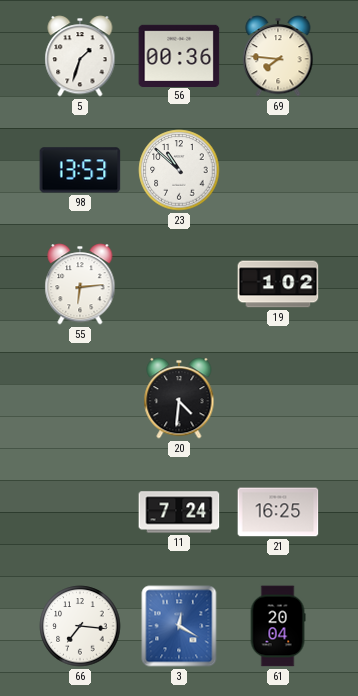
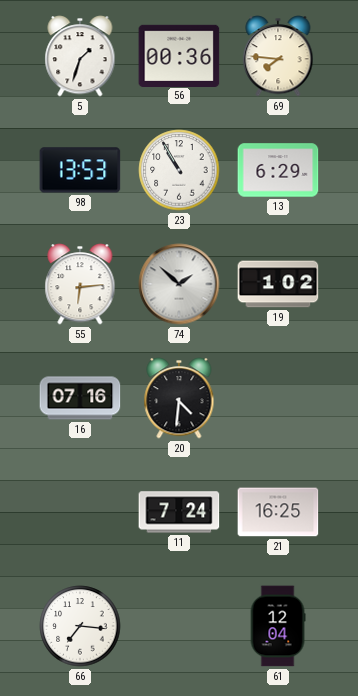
23: 10:52 -> 10:55 (179, 170)
13: none -> 6:29 (278, 170)
74: none -> 1:52 (179, 284)
16: none -> 07:16 (80, 398)
3: 12:20 -> none (179, 626)
61: 20:04 -> 12:04 (278, 626)
